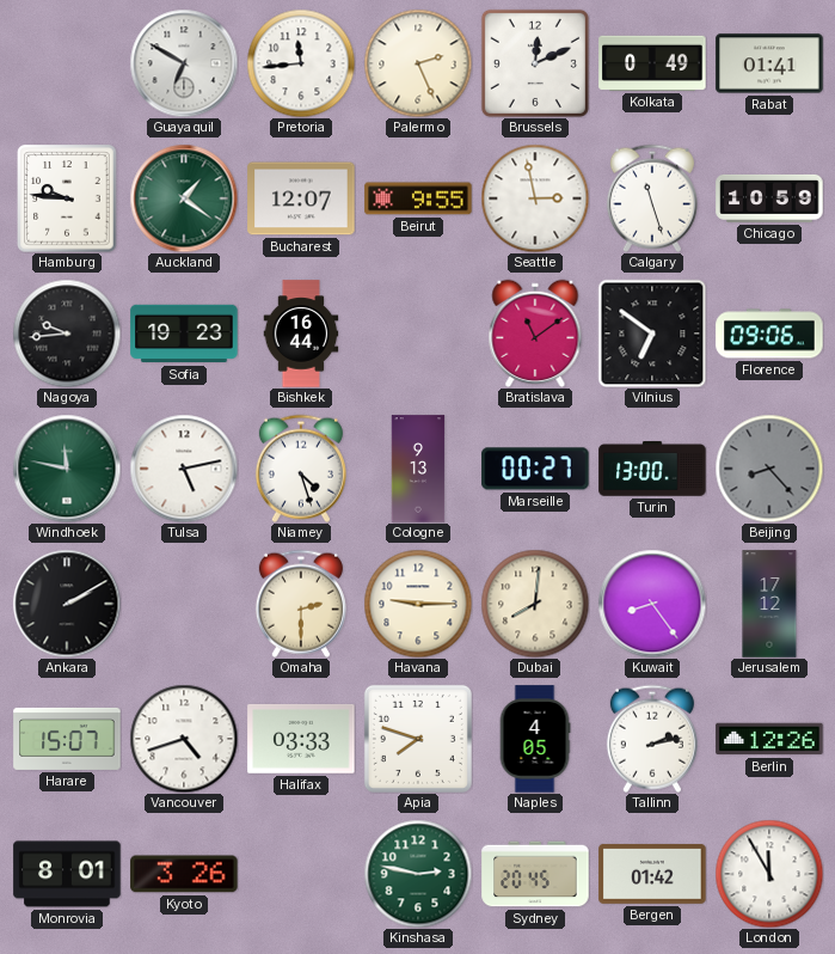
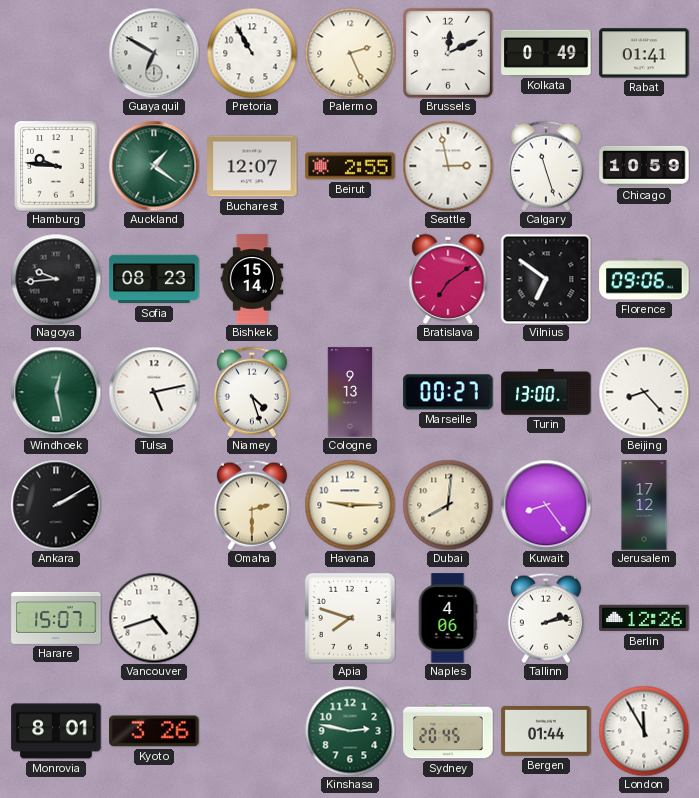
Pretoria: 11:44 -> 10:55 (252, 53)
Beirut: 9:55 -> 2:55 (350, 166)
Sofia: 19:23 -> 08:23 (154, 279)
Bishkek: 16:44 -> 15:14 (252, 279)
Bratislava: 11:09 -> 7:09 (448, 279)
Windhoek: 11:47 -> 12:28 (56, 392)
Beijing dial: grey -> white (644, 392)
Halifax: 03:33 -> none (301, 739)
Naples: 4:05 -> 4:06 (448, 618)
Bergen: 01:42 -> 01:44 (546, 731)
